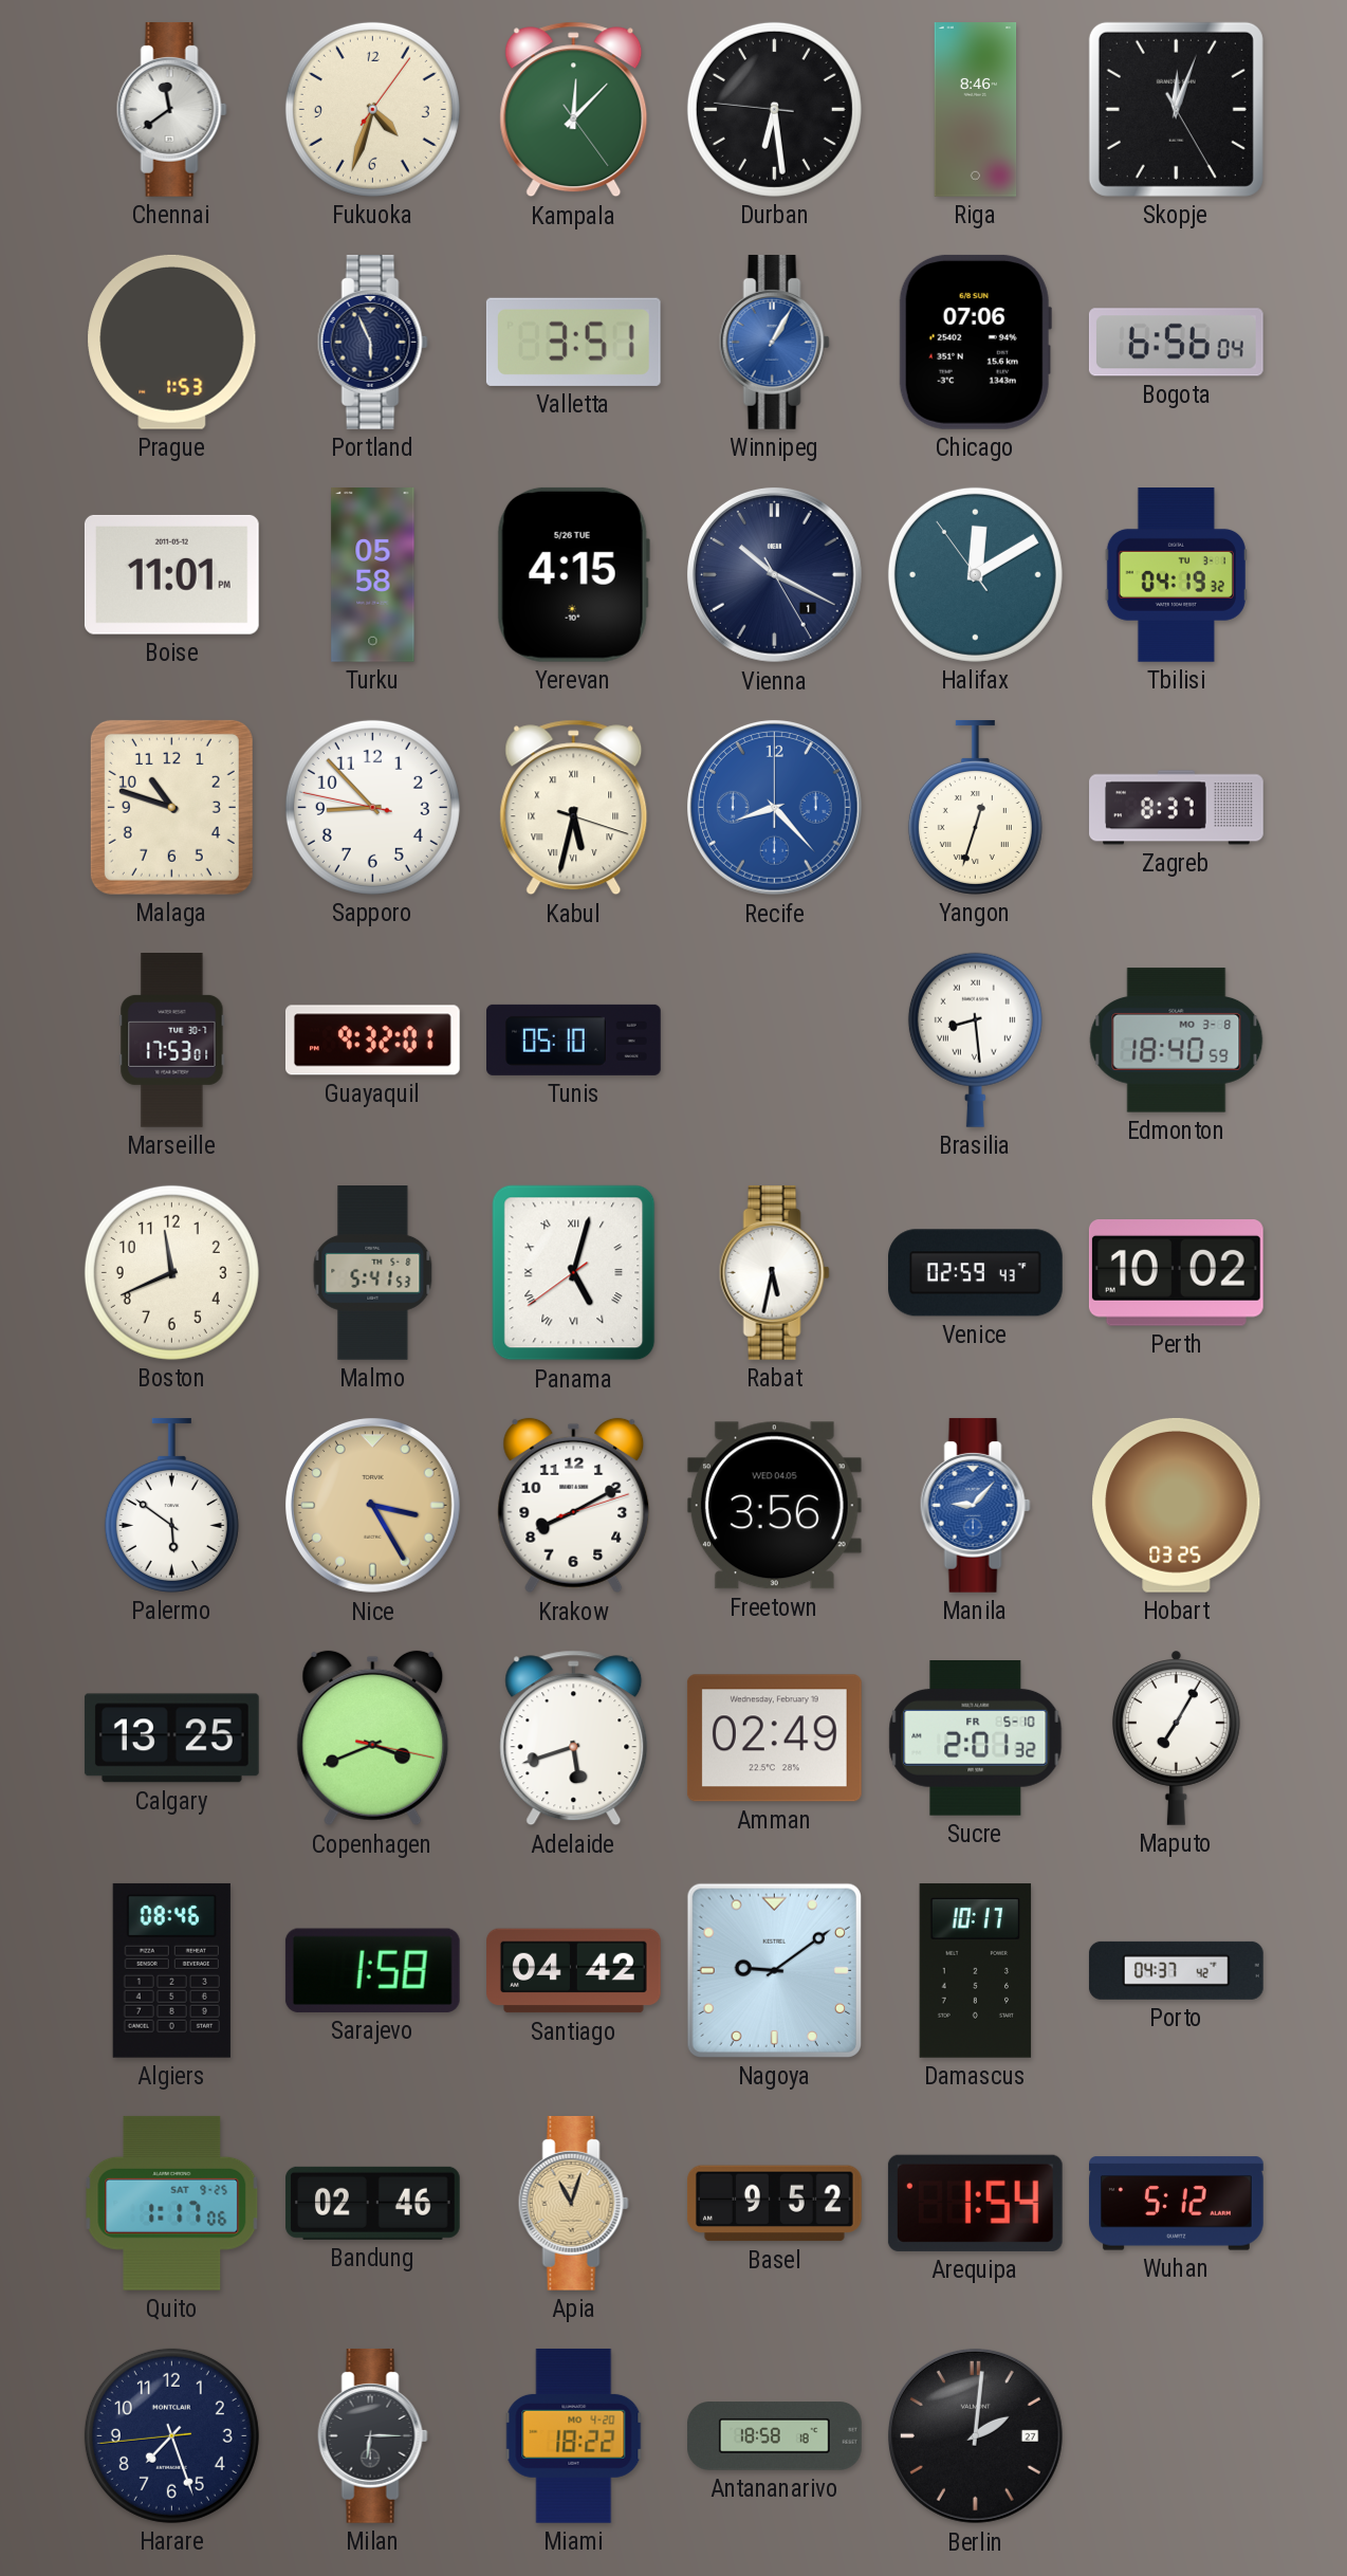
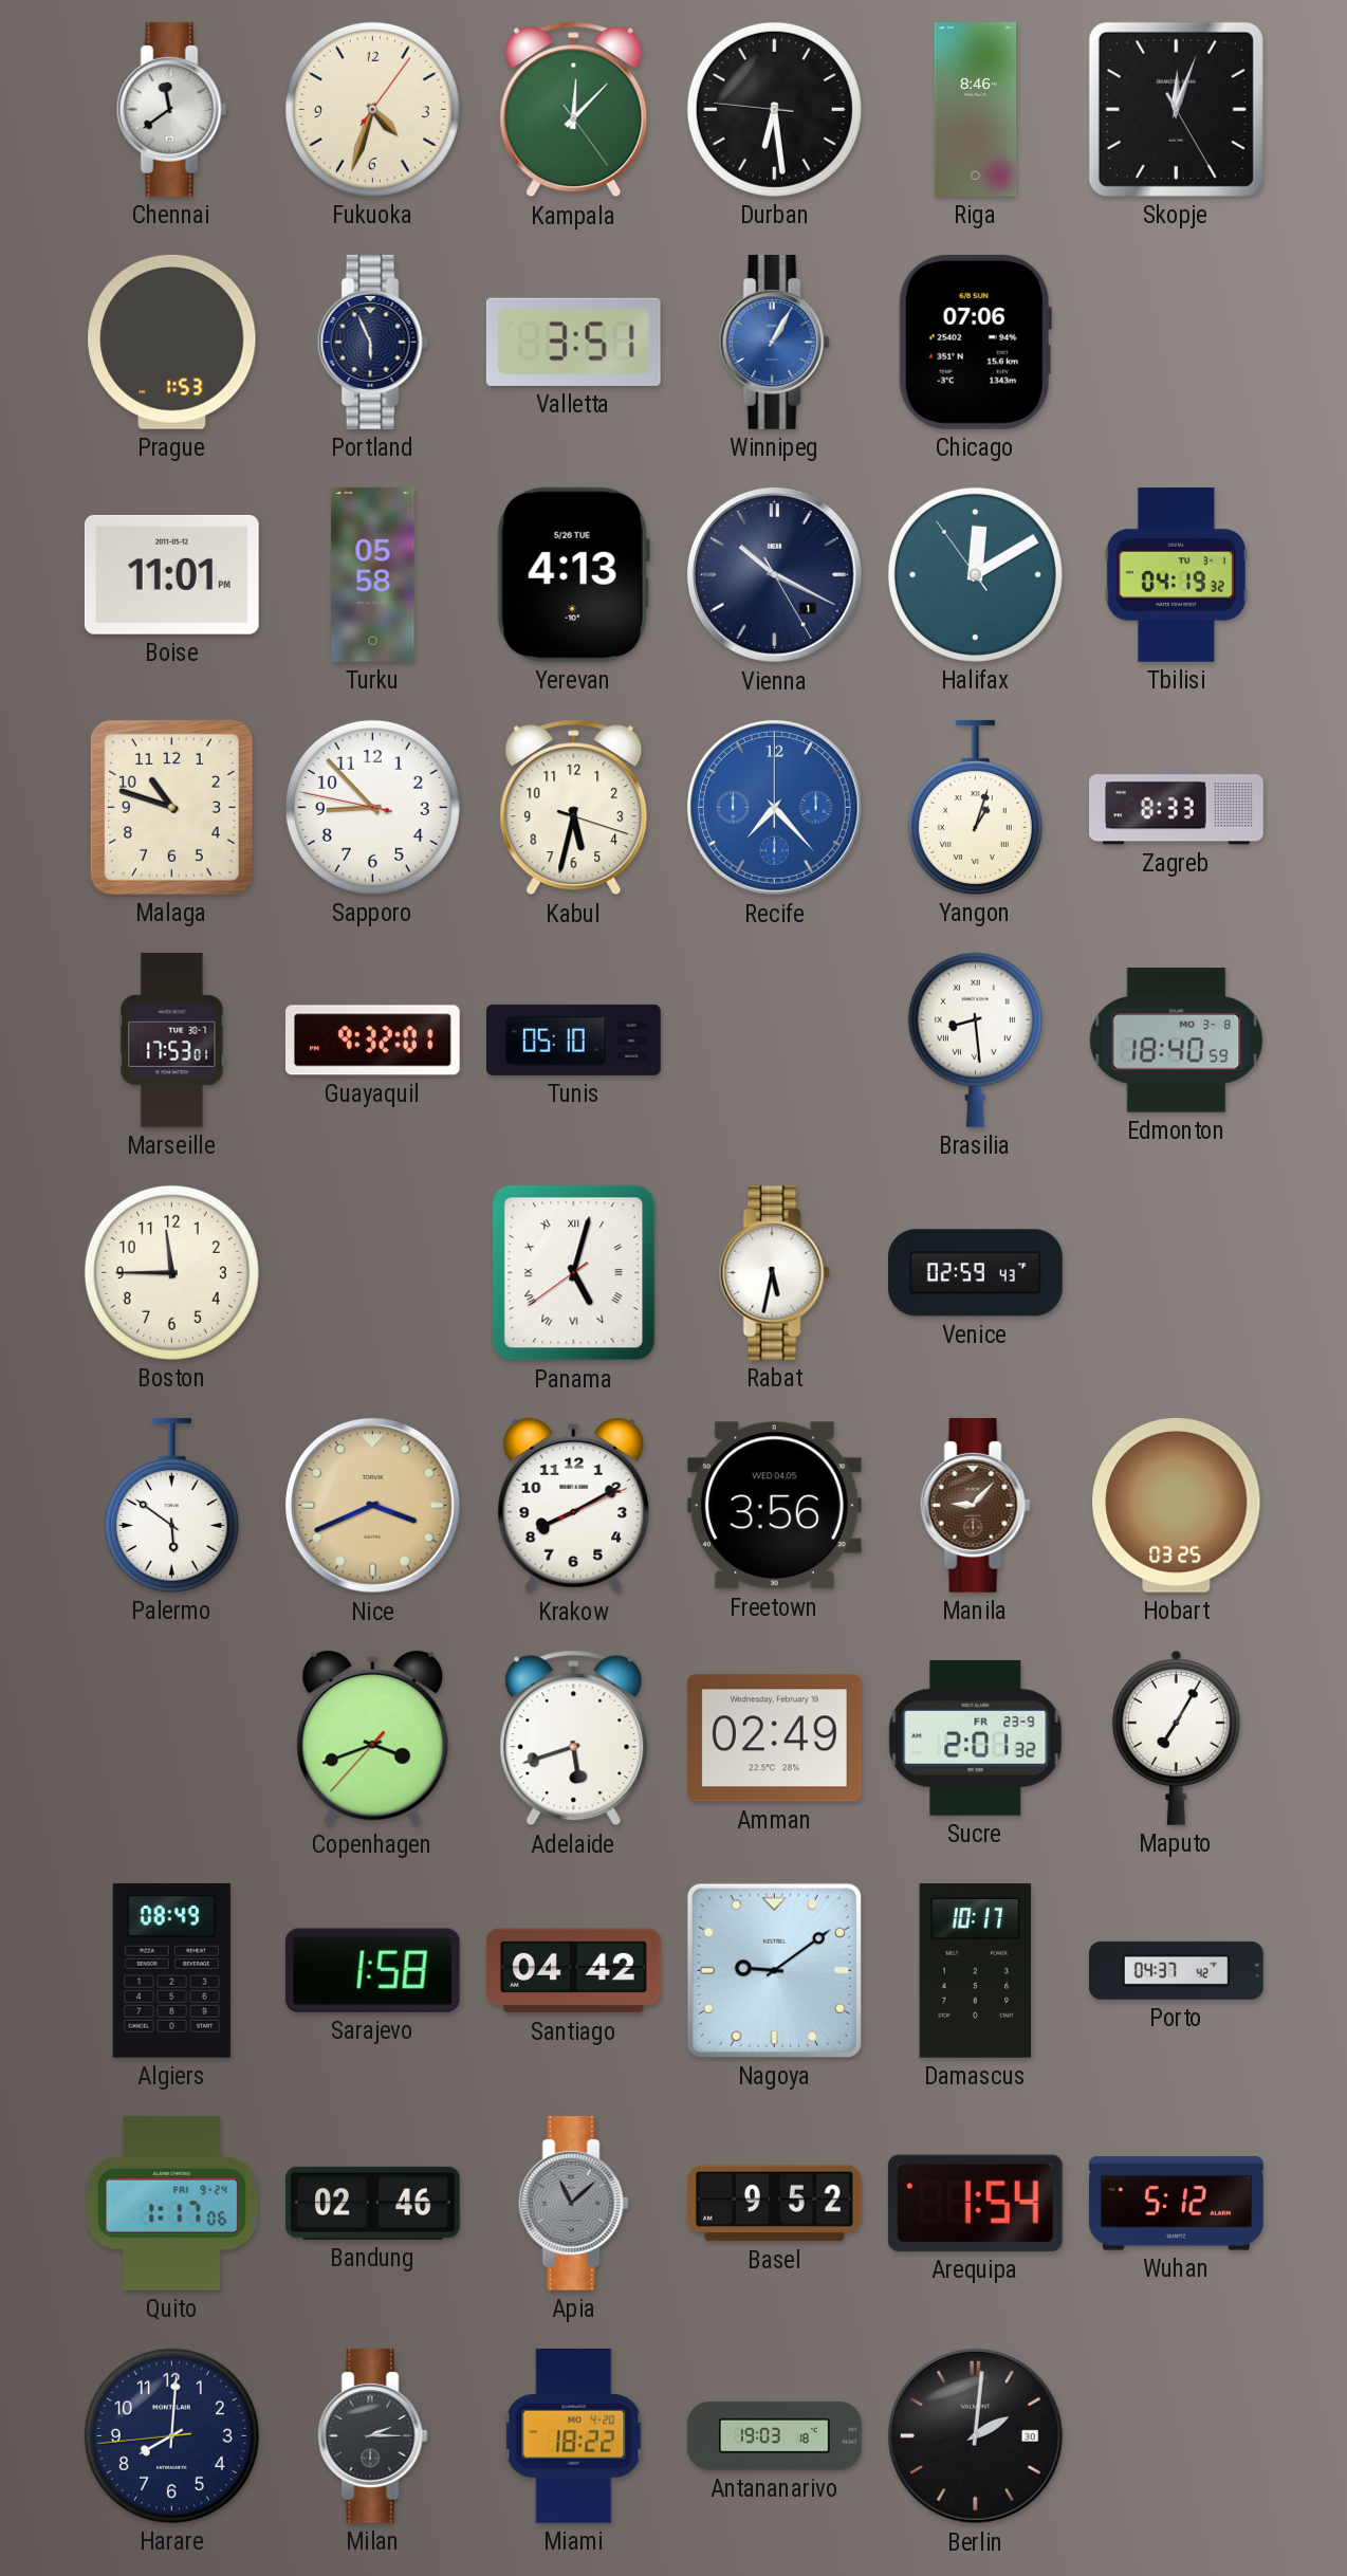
Bogota: 6:56 -> none (1176, 343)
Yerevan: 4:15 -> 4:13 (573, 574)
Kabul numerals: Roman -> Arabic (574, 808)
Recife: 8:23 -> 7:23 (774, 807)
Yangon: 12:33 -> 1:03 (975, 807)
Zagreb: 8:37 -> 8:33 (1177, 808)
Boston: 11:41 -> 11:45 (171, 1272)
Malmo: 5:41 -> none (373, 1273)
Perth: 10:02 -> none (1176, 1273)
Nice: 3:25 -> 3:41 (372, 1505)
Krakow: 8:10:12 -> 8:10:11 (574, 1506)
Manila dial: blue -> brown (975, 1505)
Calgary: 13:25 -> none (171, 1738)
Copenhagen: 3:41:17 -> 3:41:37 (373, 1738)
Sucre date: FR 5-10 -> FR 23-9 (976, 1738)
Algiers: 08:46 -> 08:49 (171, 1970)
Quito date: SAT 9-25 -> FRI 9-24 (172, 2203)
Apia: 11:03 -> 11:08 (573, 2203)
Apia dial: champagne -> grey (573, 2203)
Harare: 7:26 -> 8:00 (171, 2435)
Milan: 6:15 -> 2:15 (372, 2435)
Antananarivo: 18:58 -> 19:03 (775, 2436)
Berlin date: 27 -> 30 (975, 2435)
